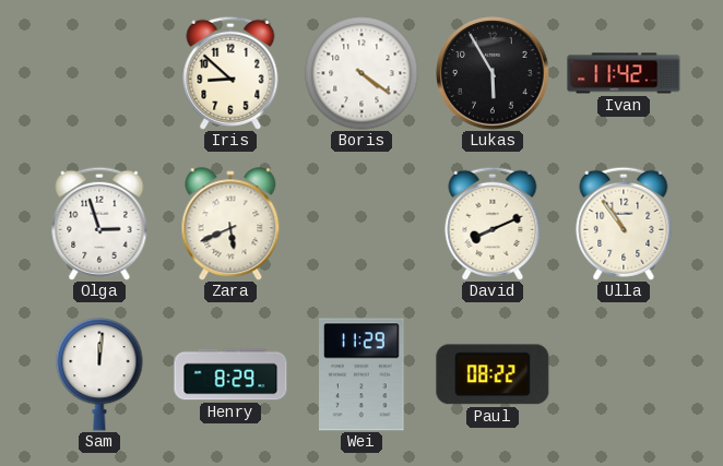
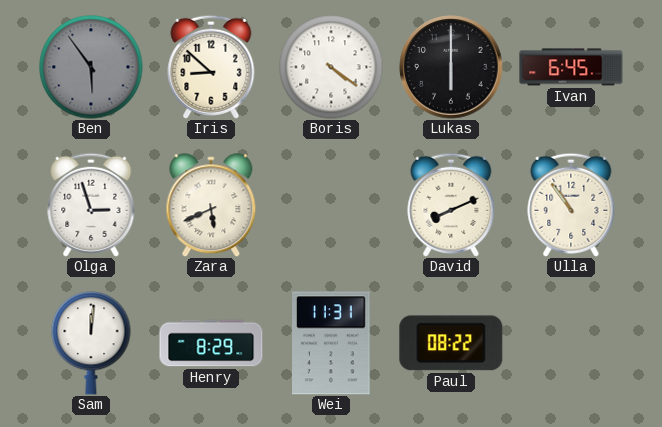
Ben: none -> 5:54 (91, 67)
Lukas: 5:55 -> 6:00 (451, 67)
Ivan: 11:42 -> 6:45 (571, 67)
Wei: 11:29 -> 11:31 (332, 343)
